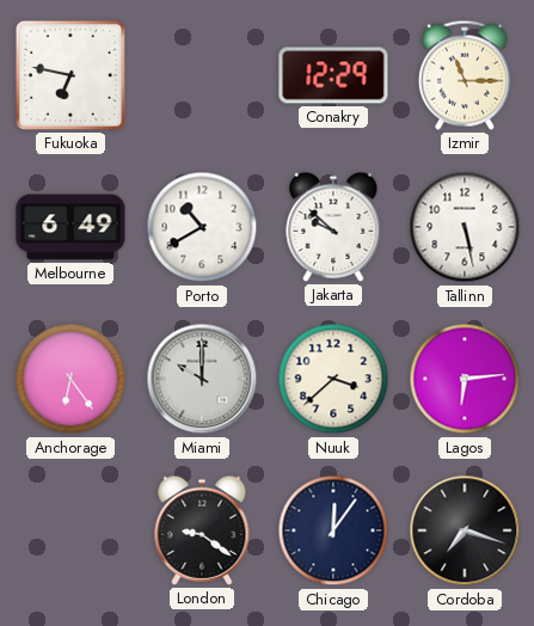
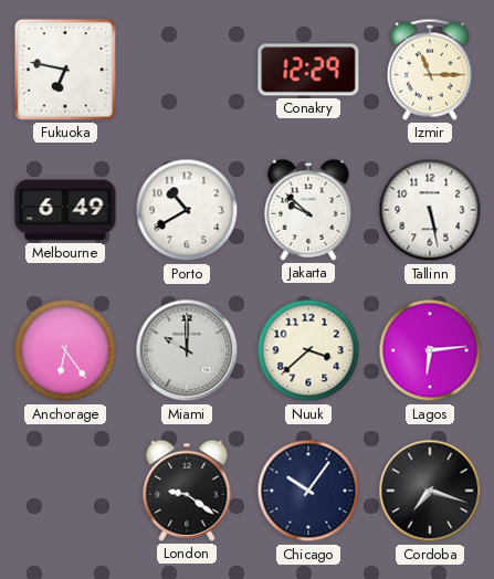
Chicago: 12:06 -> 10:06 (308, 491)
